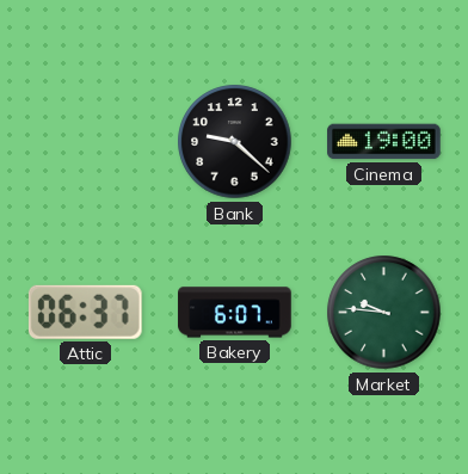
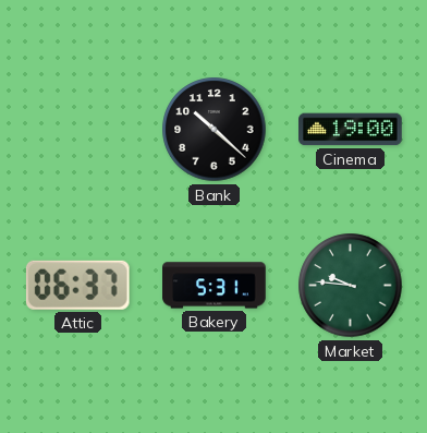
Bank: 9:22 -> 10:22 (215, 130)
Bakery: 6:07 -> 5:31 (215, 286)
